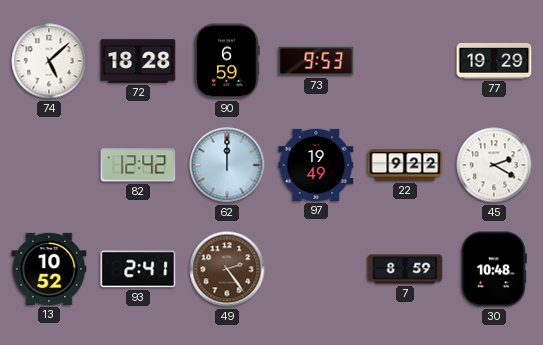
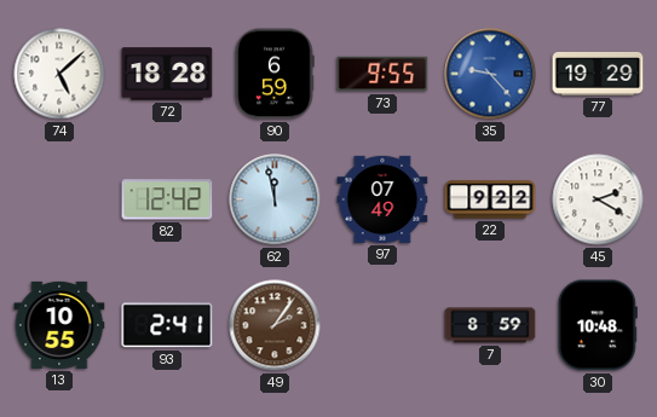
73: 9:53 -> 9:55 (382, 74)
35: none -> 9:23 (490, 74)
62: 12:00 -> 11:58 (275, 199)
97: 19:49 -> 07:49 (382, 199)
13: 10:52 -> 10:55 (59, 325)
49: 2:24 -> 2:06 (275, 325)
